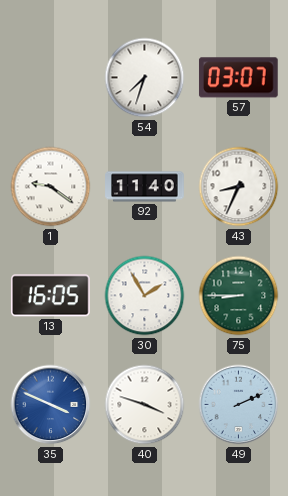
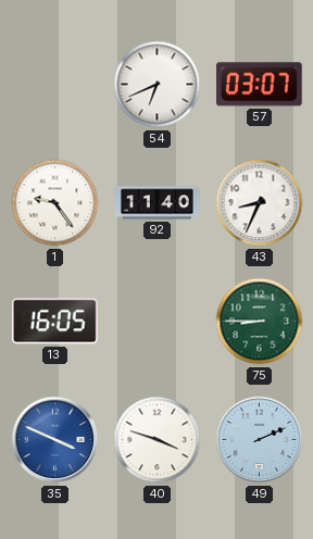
54: 7:33 -> 6:41 (158, 85)
1: 9:21 -> 9:24 (55, 203)
30: 1:55 -> none (145, 296)
